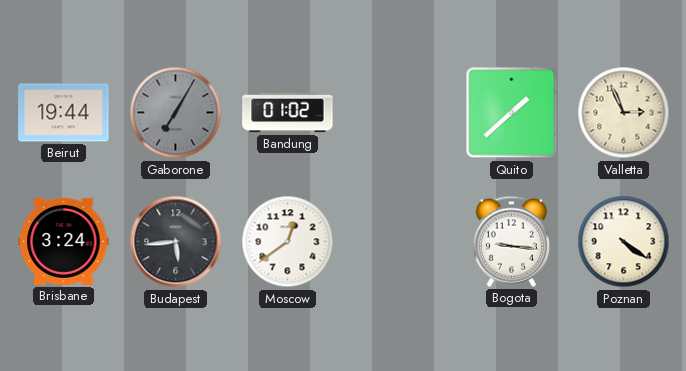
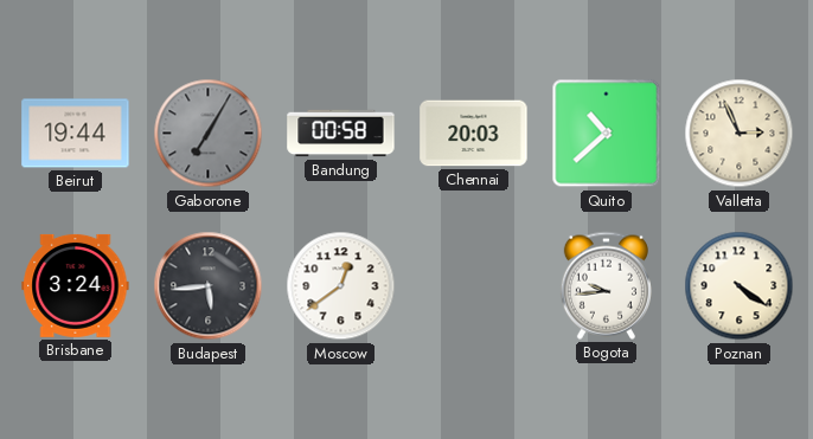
Bandung: 01:02 -> 00:58 (341, 134)
Chennai: none -> 20:03 (474, 134)
Quito: 1:38 -> 10:38 (607, 134)
Bogota: 9:16 -> 9:44 (606, 285)
